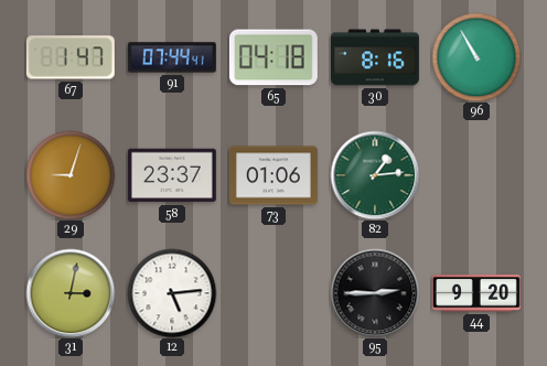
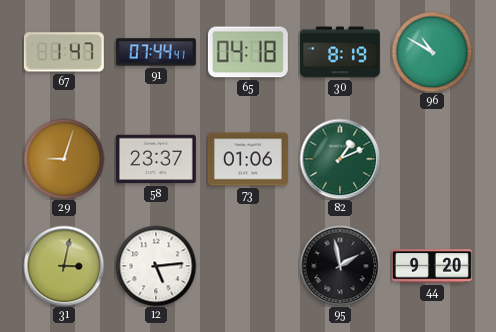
30: 8:16 -> 8:19 (340, 52)
96: 10:55 -> 10:50 (432, 52)
82: 1:14 -> 1:11 (340, 159)
95: 2:45 -> 1:58 (340, 266)
